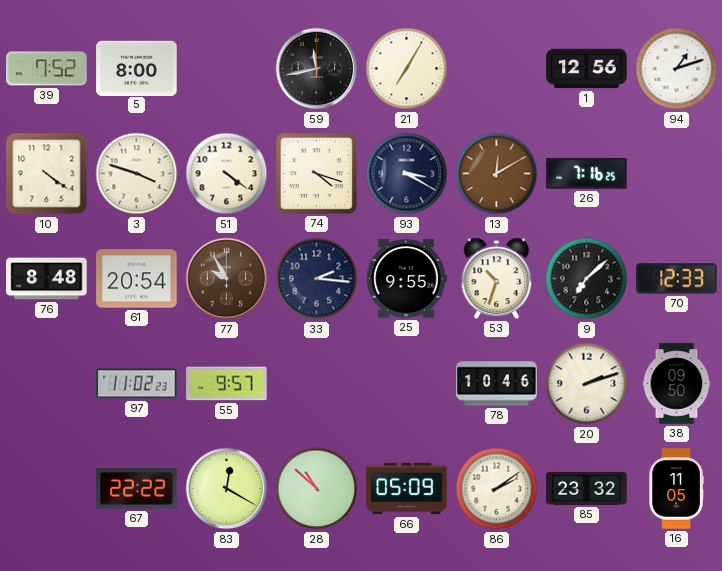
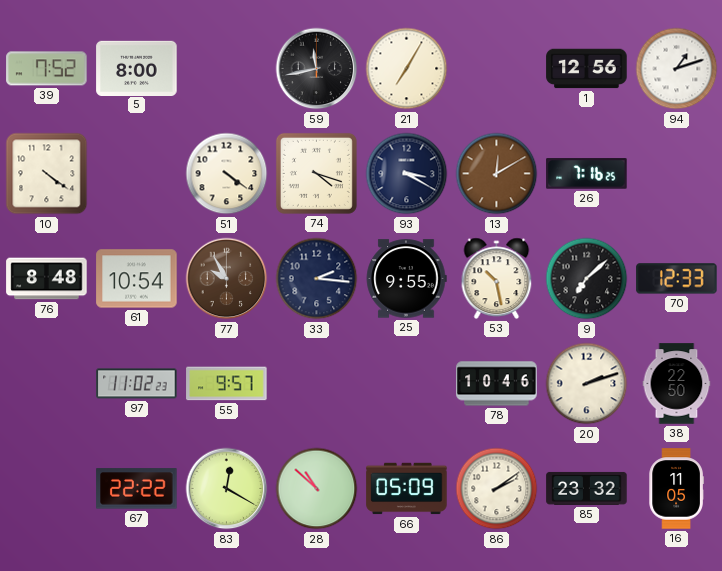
3: 3:48 -> none (137, 174)
61: 20:54 -> 10:54 (137, 279)
53: 10:33 -> 10:28 (497, 278)
38: 09:50 -> 22:50 (677, 384)
